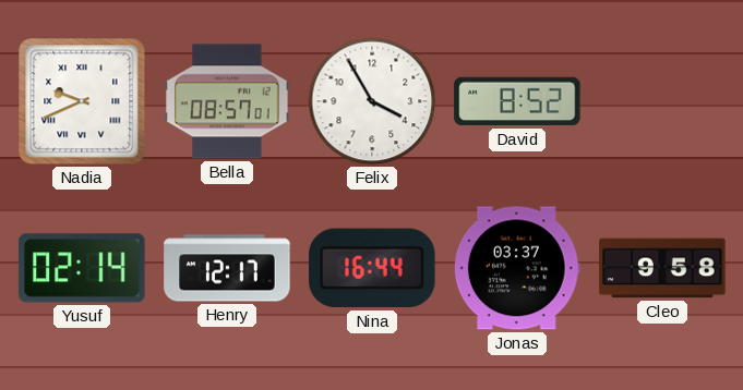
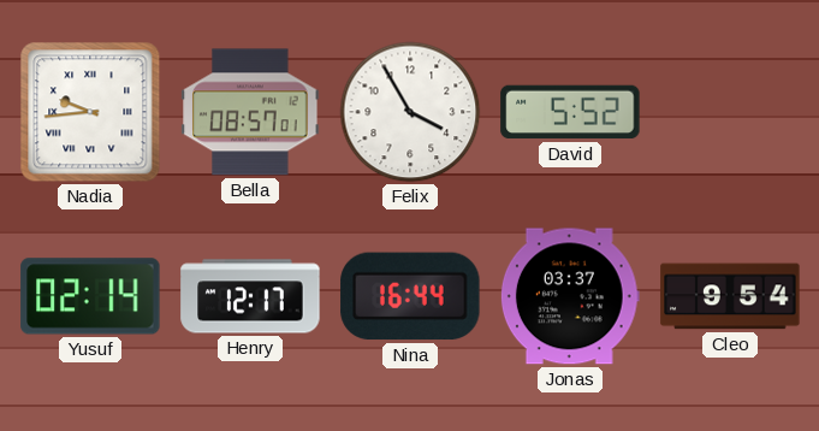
Nadia: 9:41 -> 9:44 (90, 112)
David: 8:52 -> 5:52 (570, 112)
Cleo: 9:58 -> 9:54 (730, 296)
